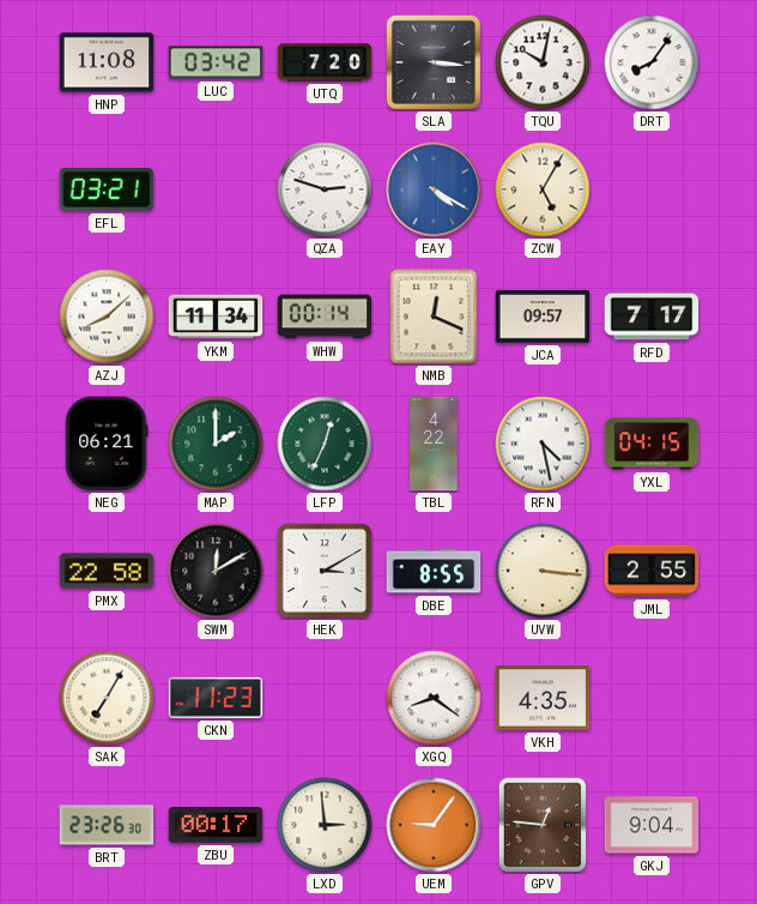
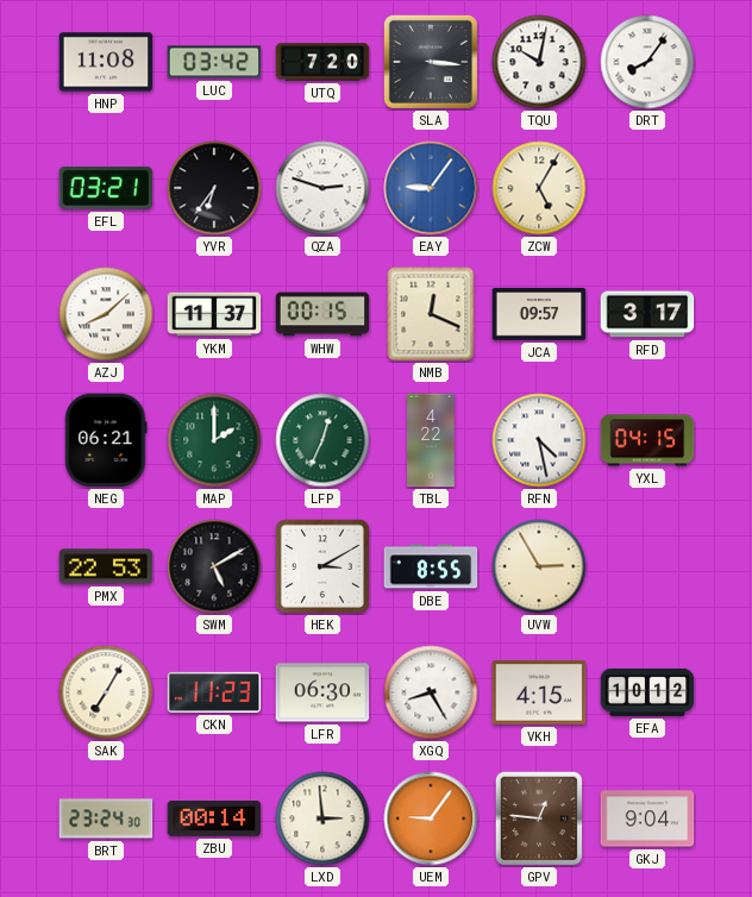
YVR: none -> 6:36 (214, 188)
EAY: 4:20 -> 9:06 (431, 188)
YKM: 11:34 -> 11:37 (214, 314)
WHW: 00:14 -> 00:15 (322, 314)
RFD: 7:17 -> 3:17 (647, 314)
PMX: 22:58 -> 22:53 (106, 566)
SWM: 12:10 -> 5:10 (214, 566)
UVW: 3:16 -> 2:55 (539, 566)
JML: 2:55 -> none (652, 571)
LFR: none -> 06:30 (322, 692)
XGQ: 8:21 -> 8:25 (431, 692)
VKH: 4:35 -> 4:15 (539, 692)
EFA: none -> 10:12 (647, 692)
BRT: 23:26 -> 23:24 (106, 818)
ZBU: 00:17 -> 00:14 (214, 820)
